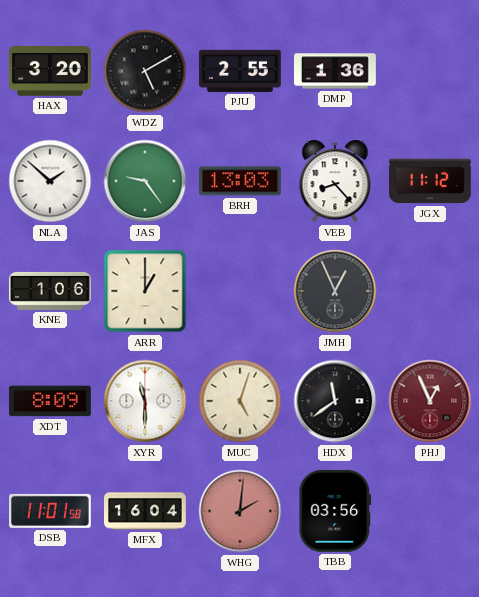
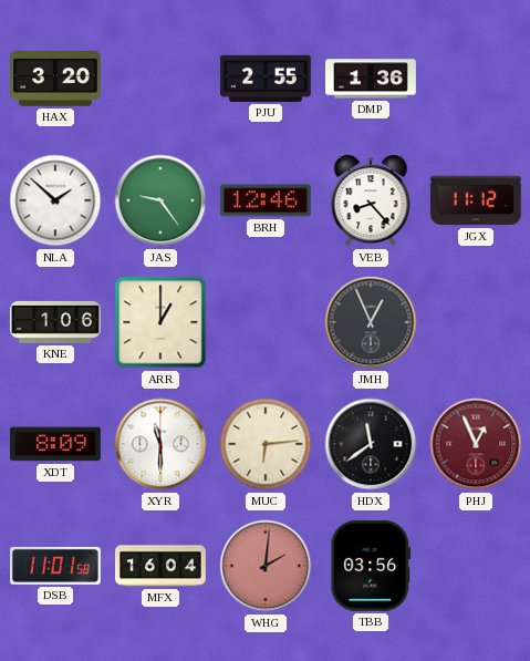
WDZ: 5:10 -> none (145, 71)
BRH: 13:03 -> 12:46 (266, 200)
MUC: 5:03 -> 6:14 (266, 444)
